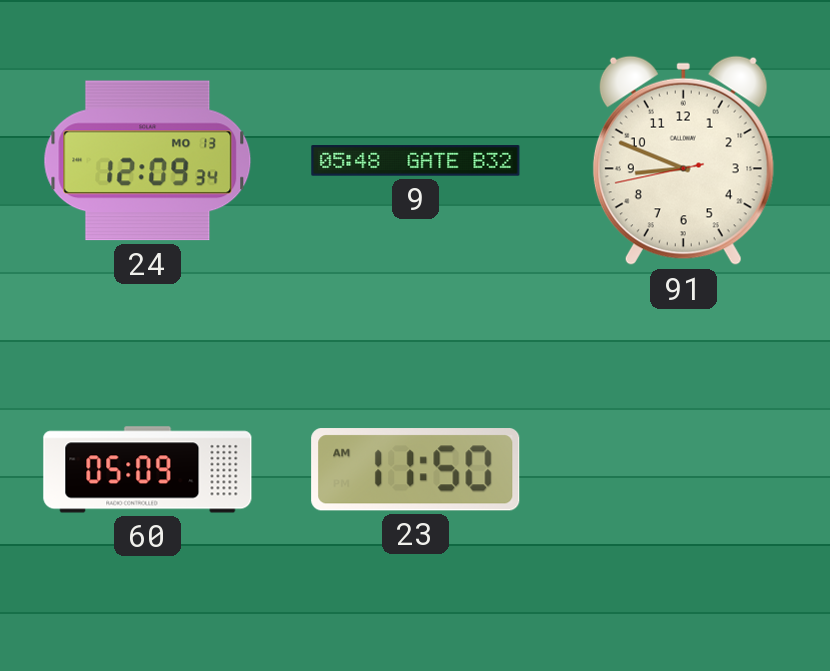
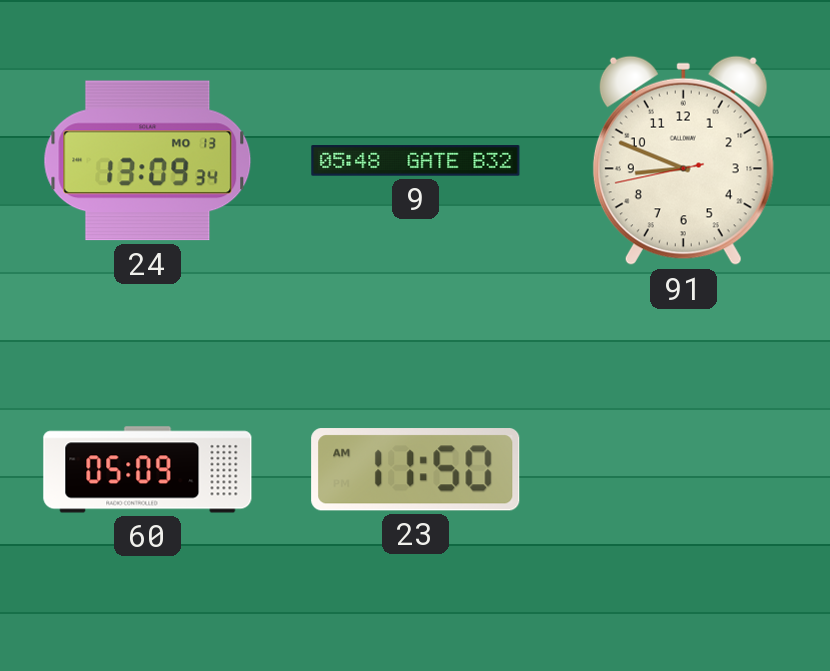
24: 12:09 -> 13:09 (148, 161)
